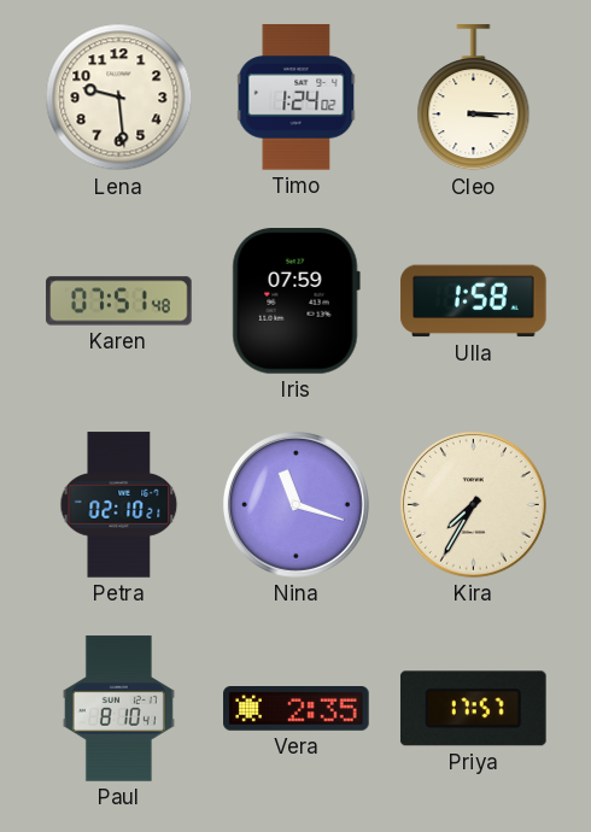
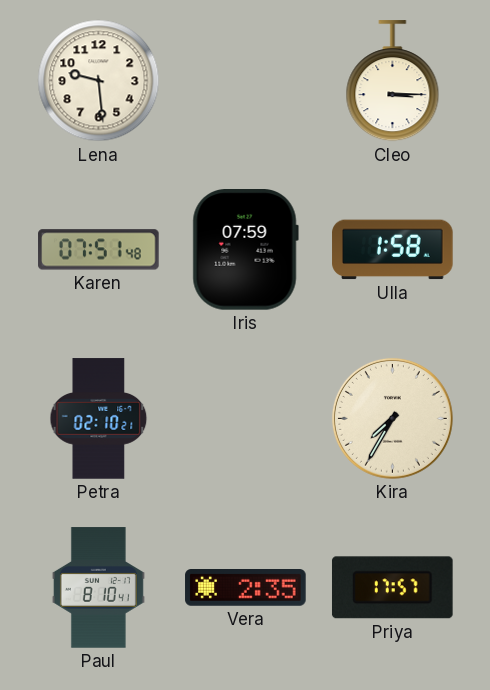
Timo: 1:24 -> none (297, 98)
Nina: 11:18 -> none (295, 504)
